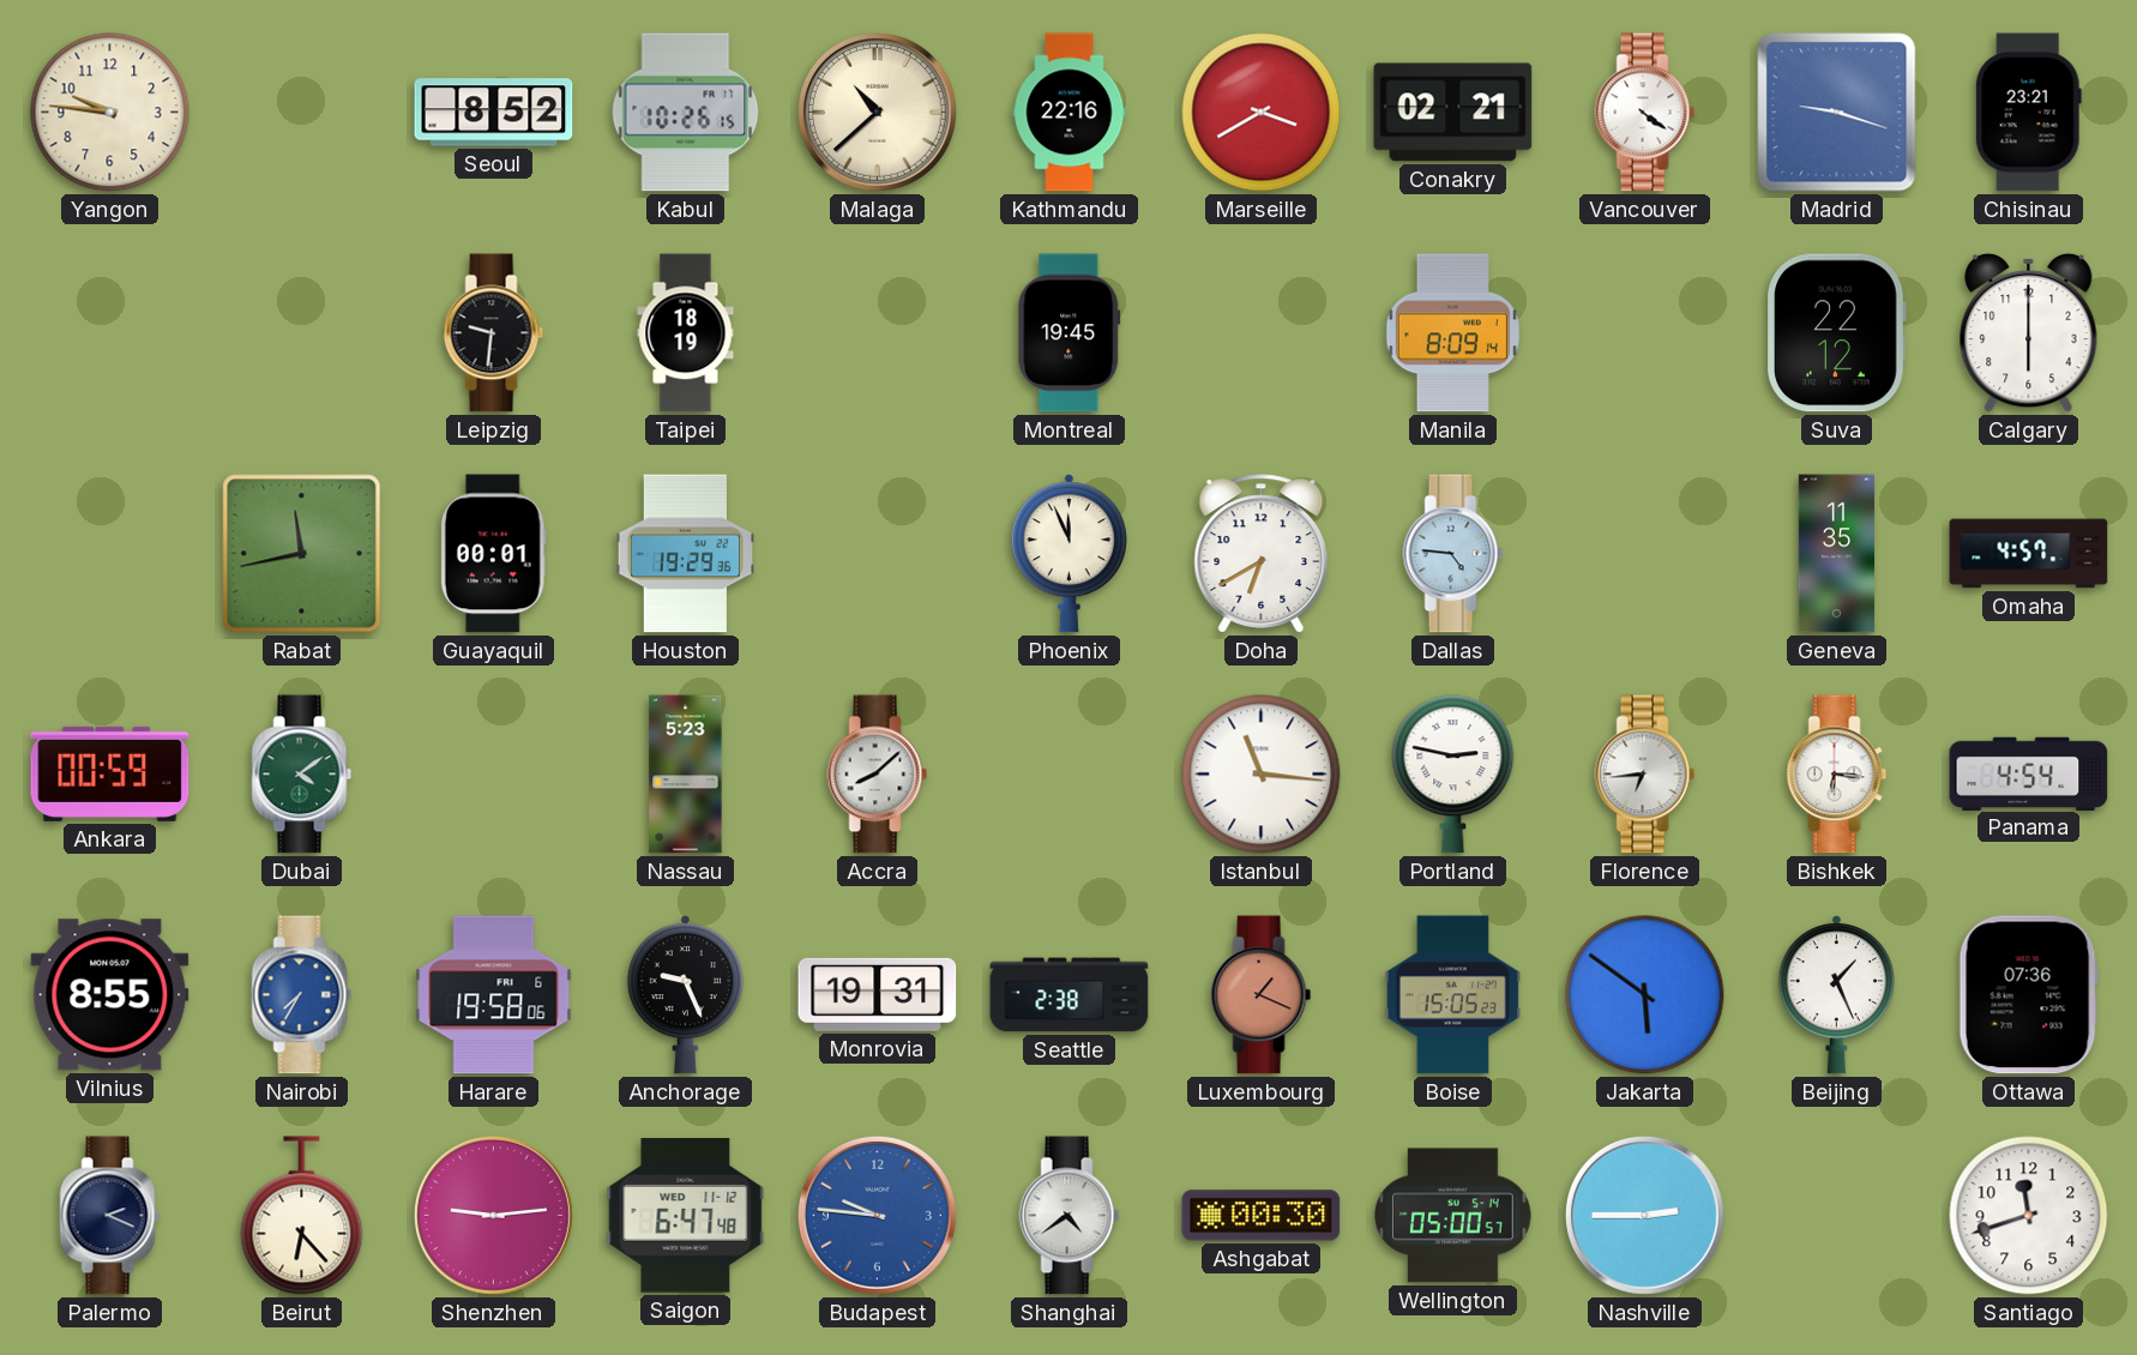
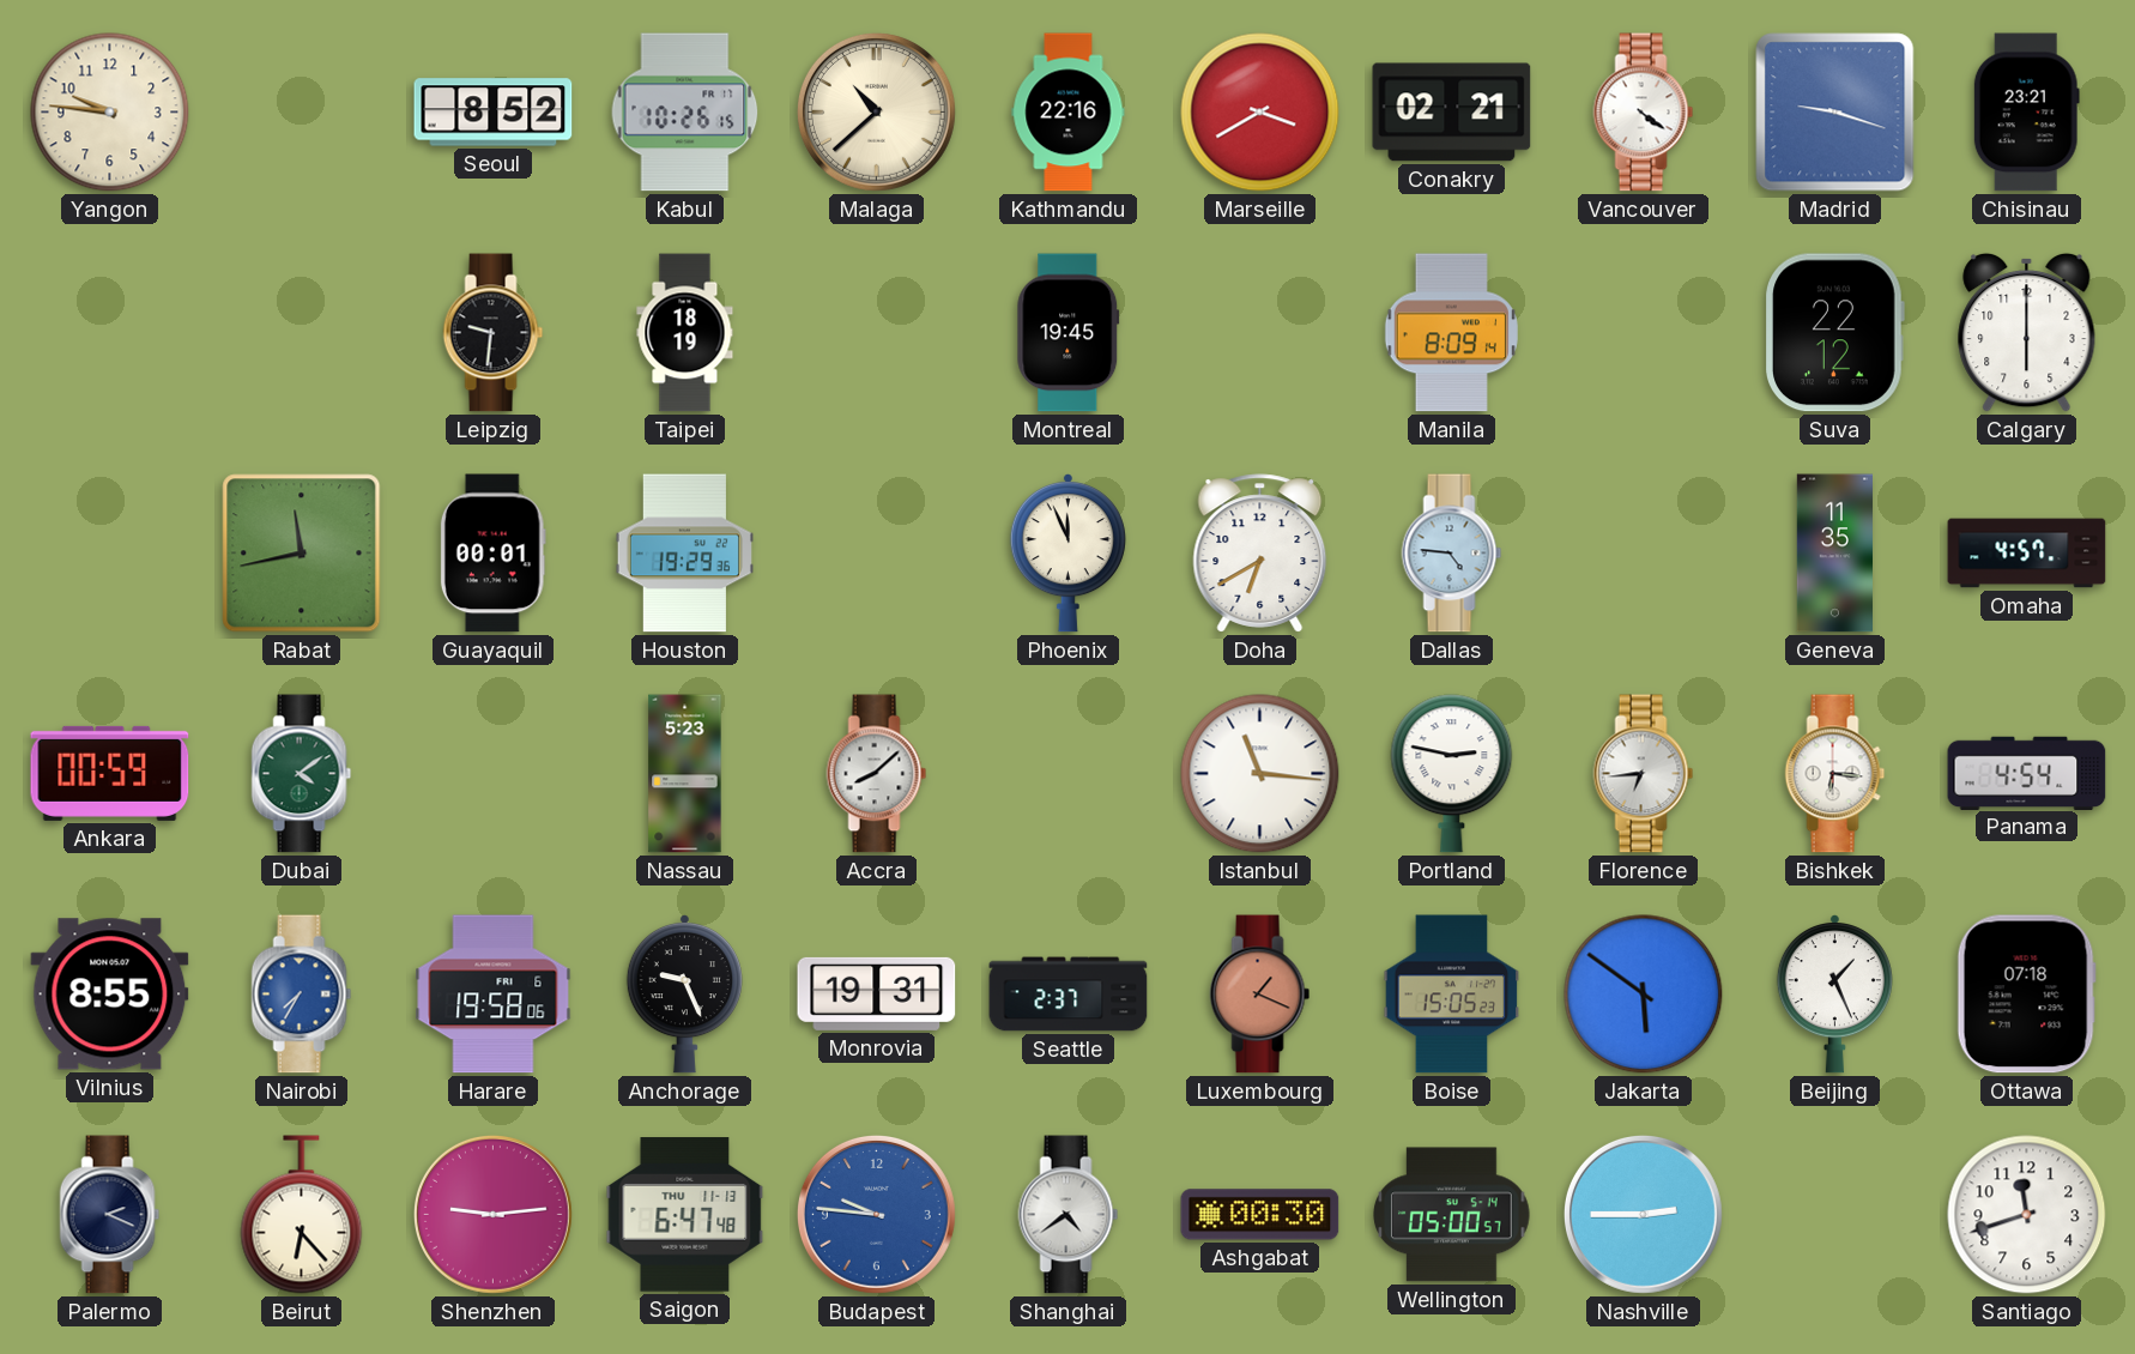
Seattle: 2:38 -> 2:37 (1069, 995)
Ottawa: 07:36 -> 07:18 (2026, 995)
Saigon date: WED 11-12 -> THU 11-13 (685, 1215)
